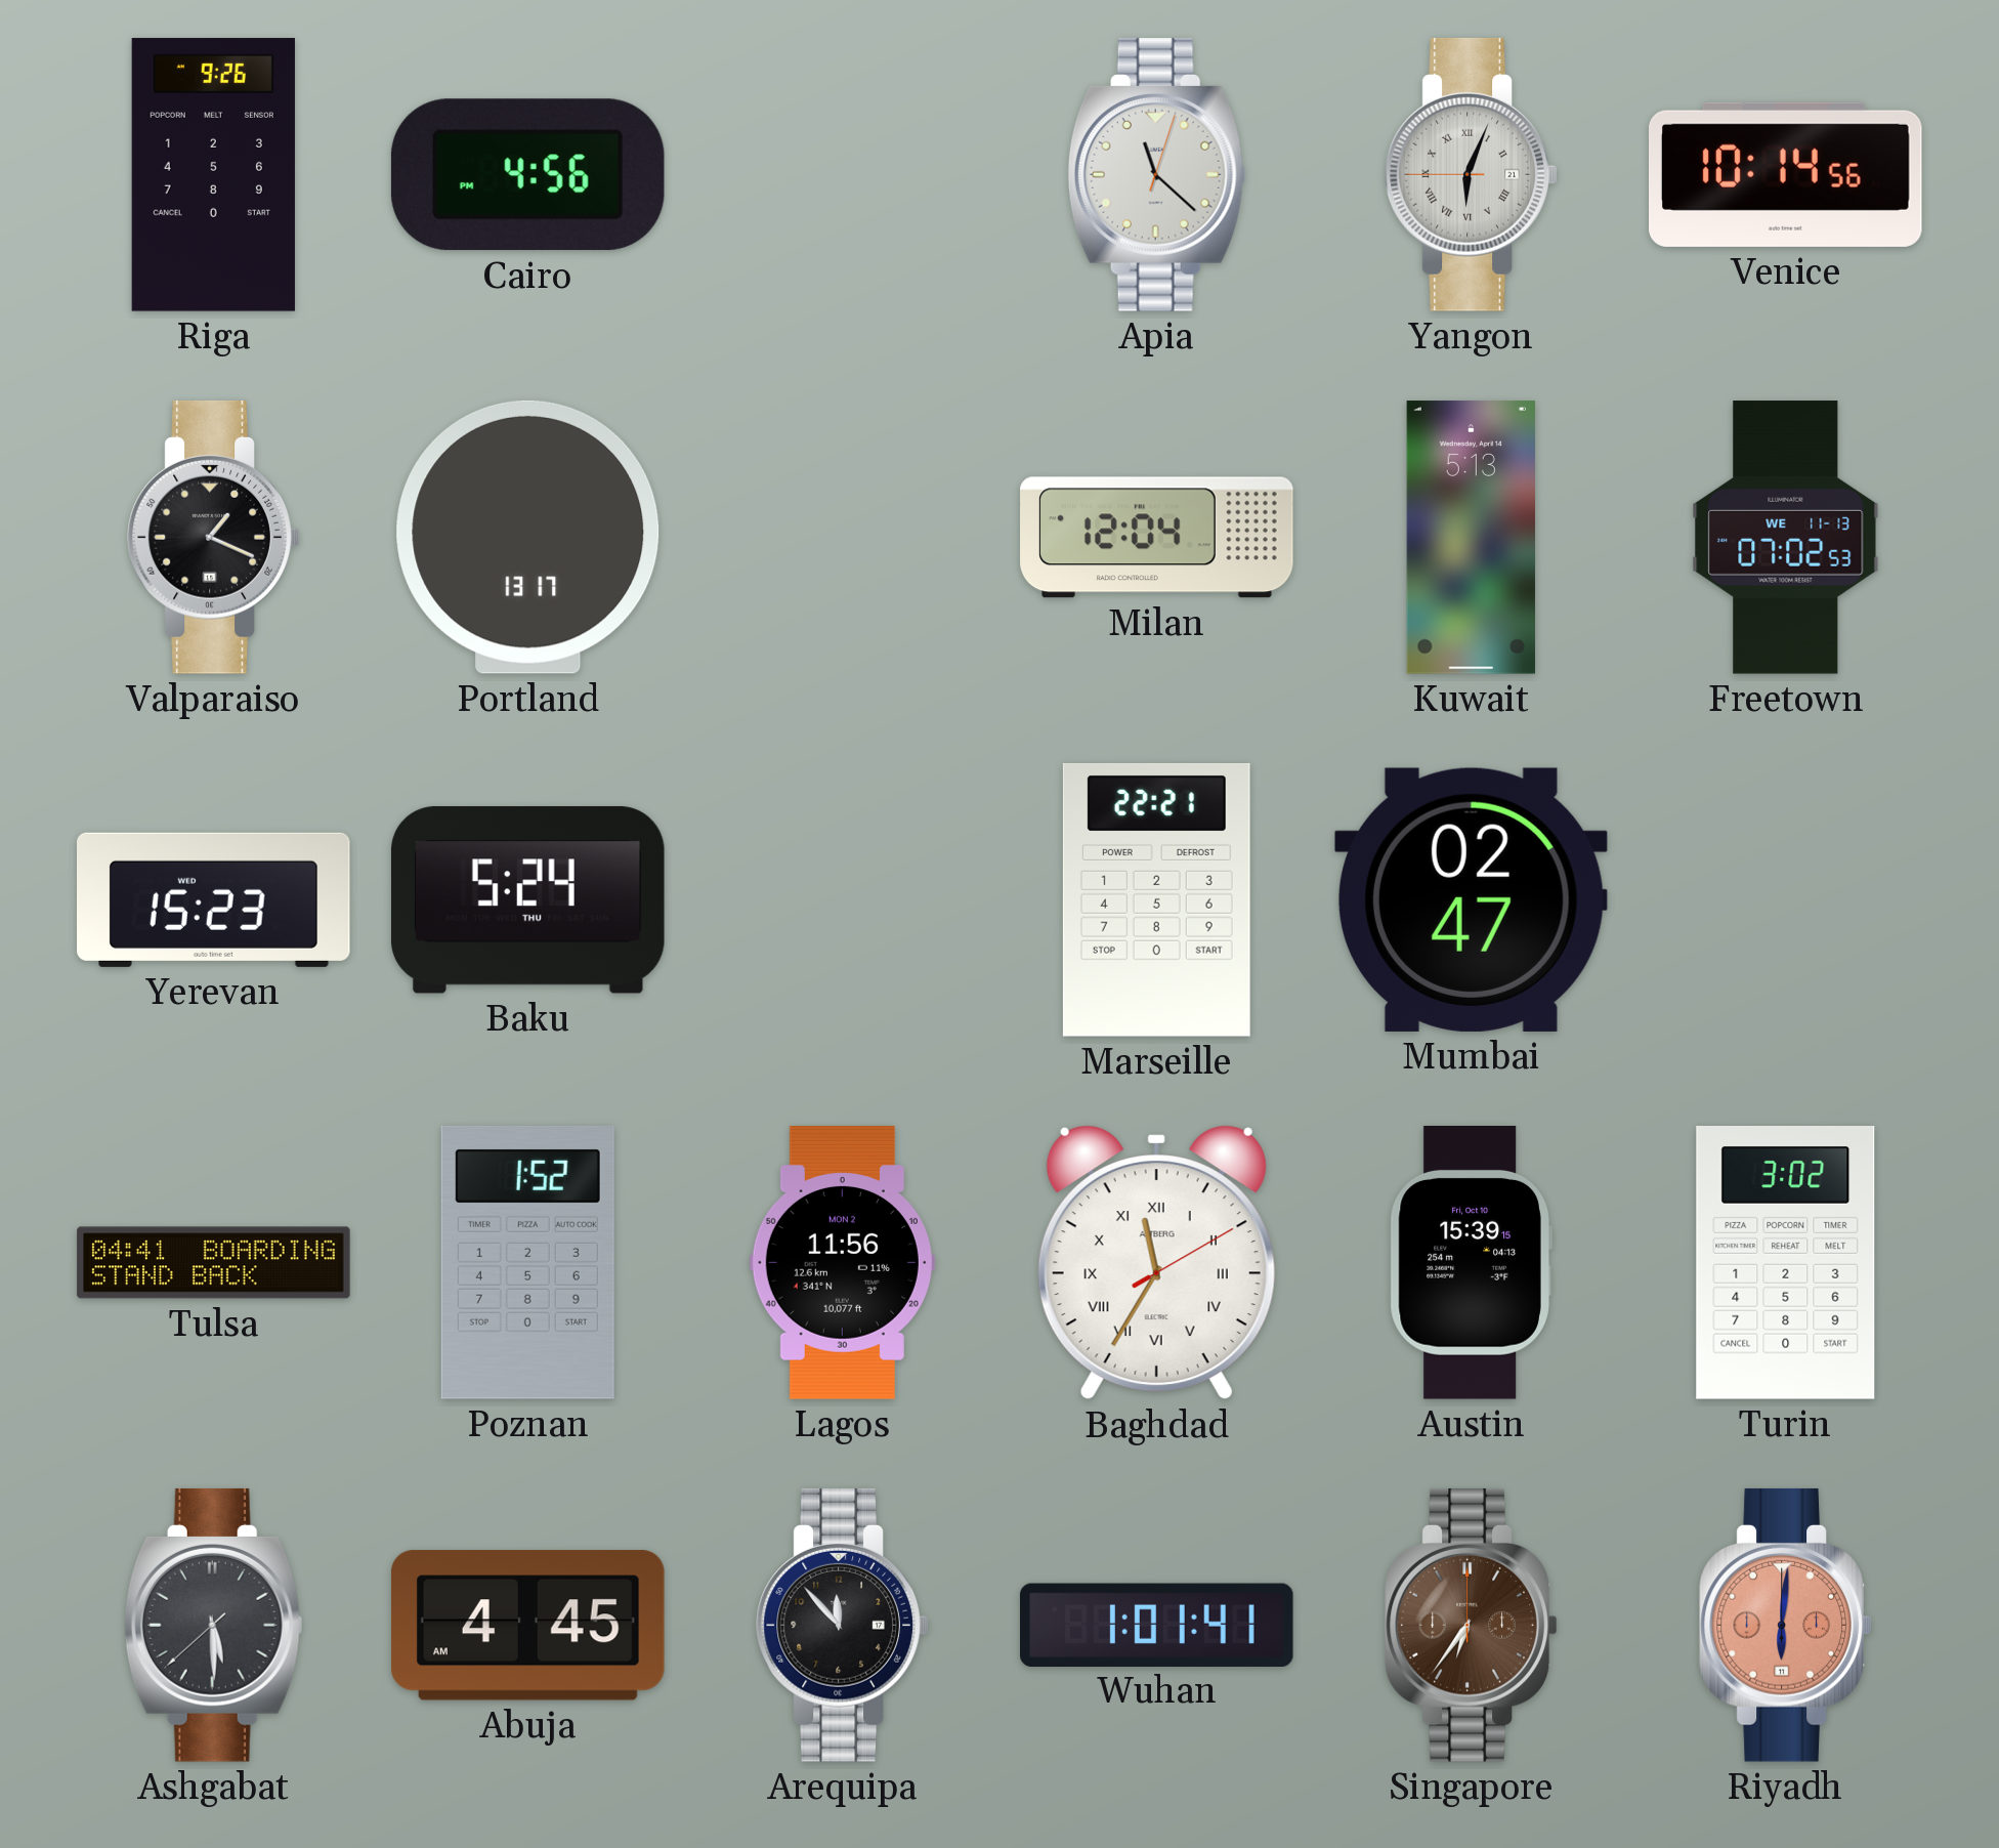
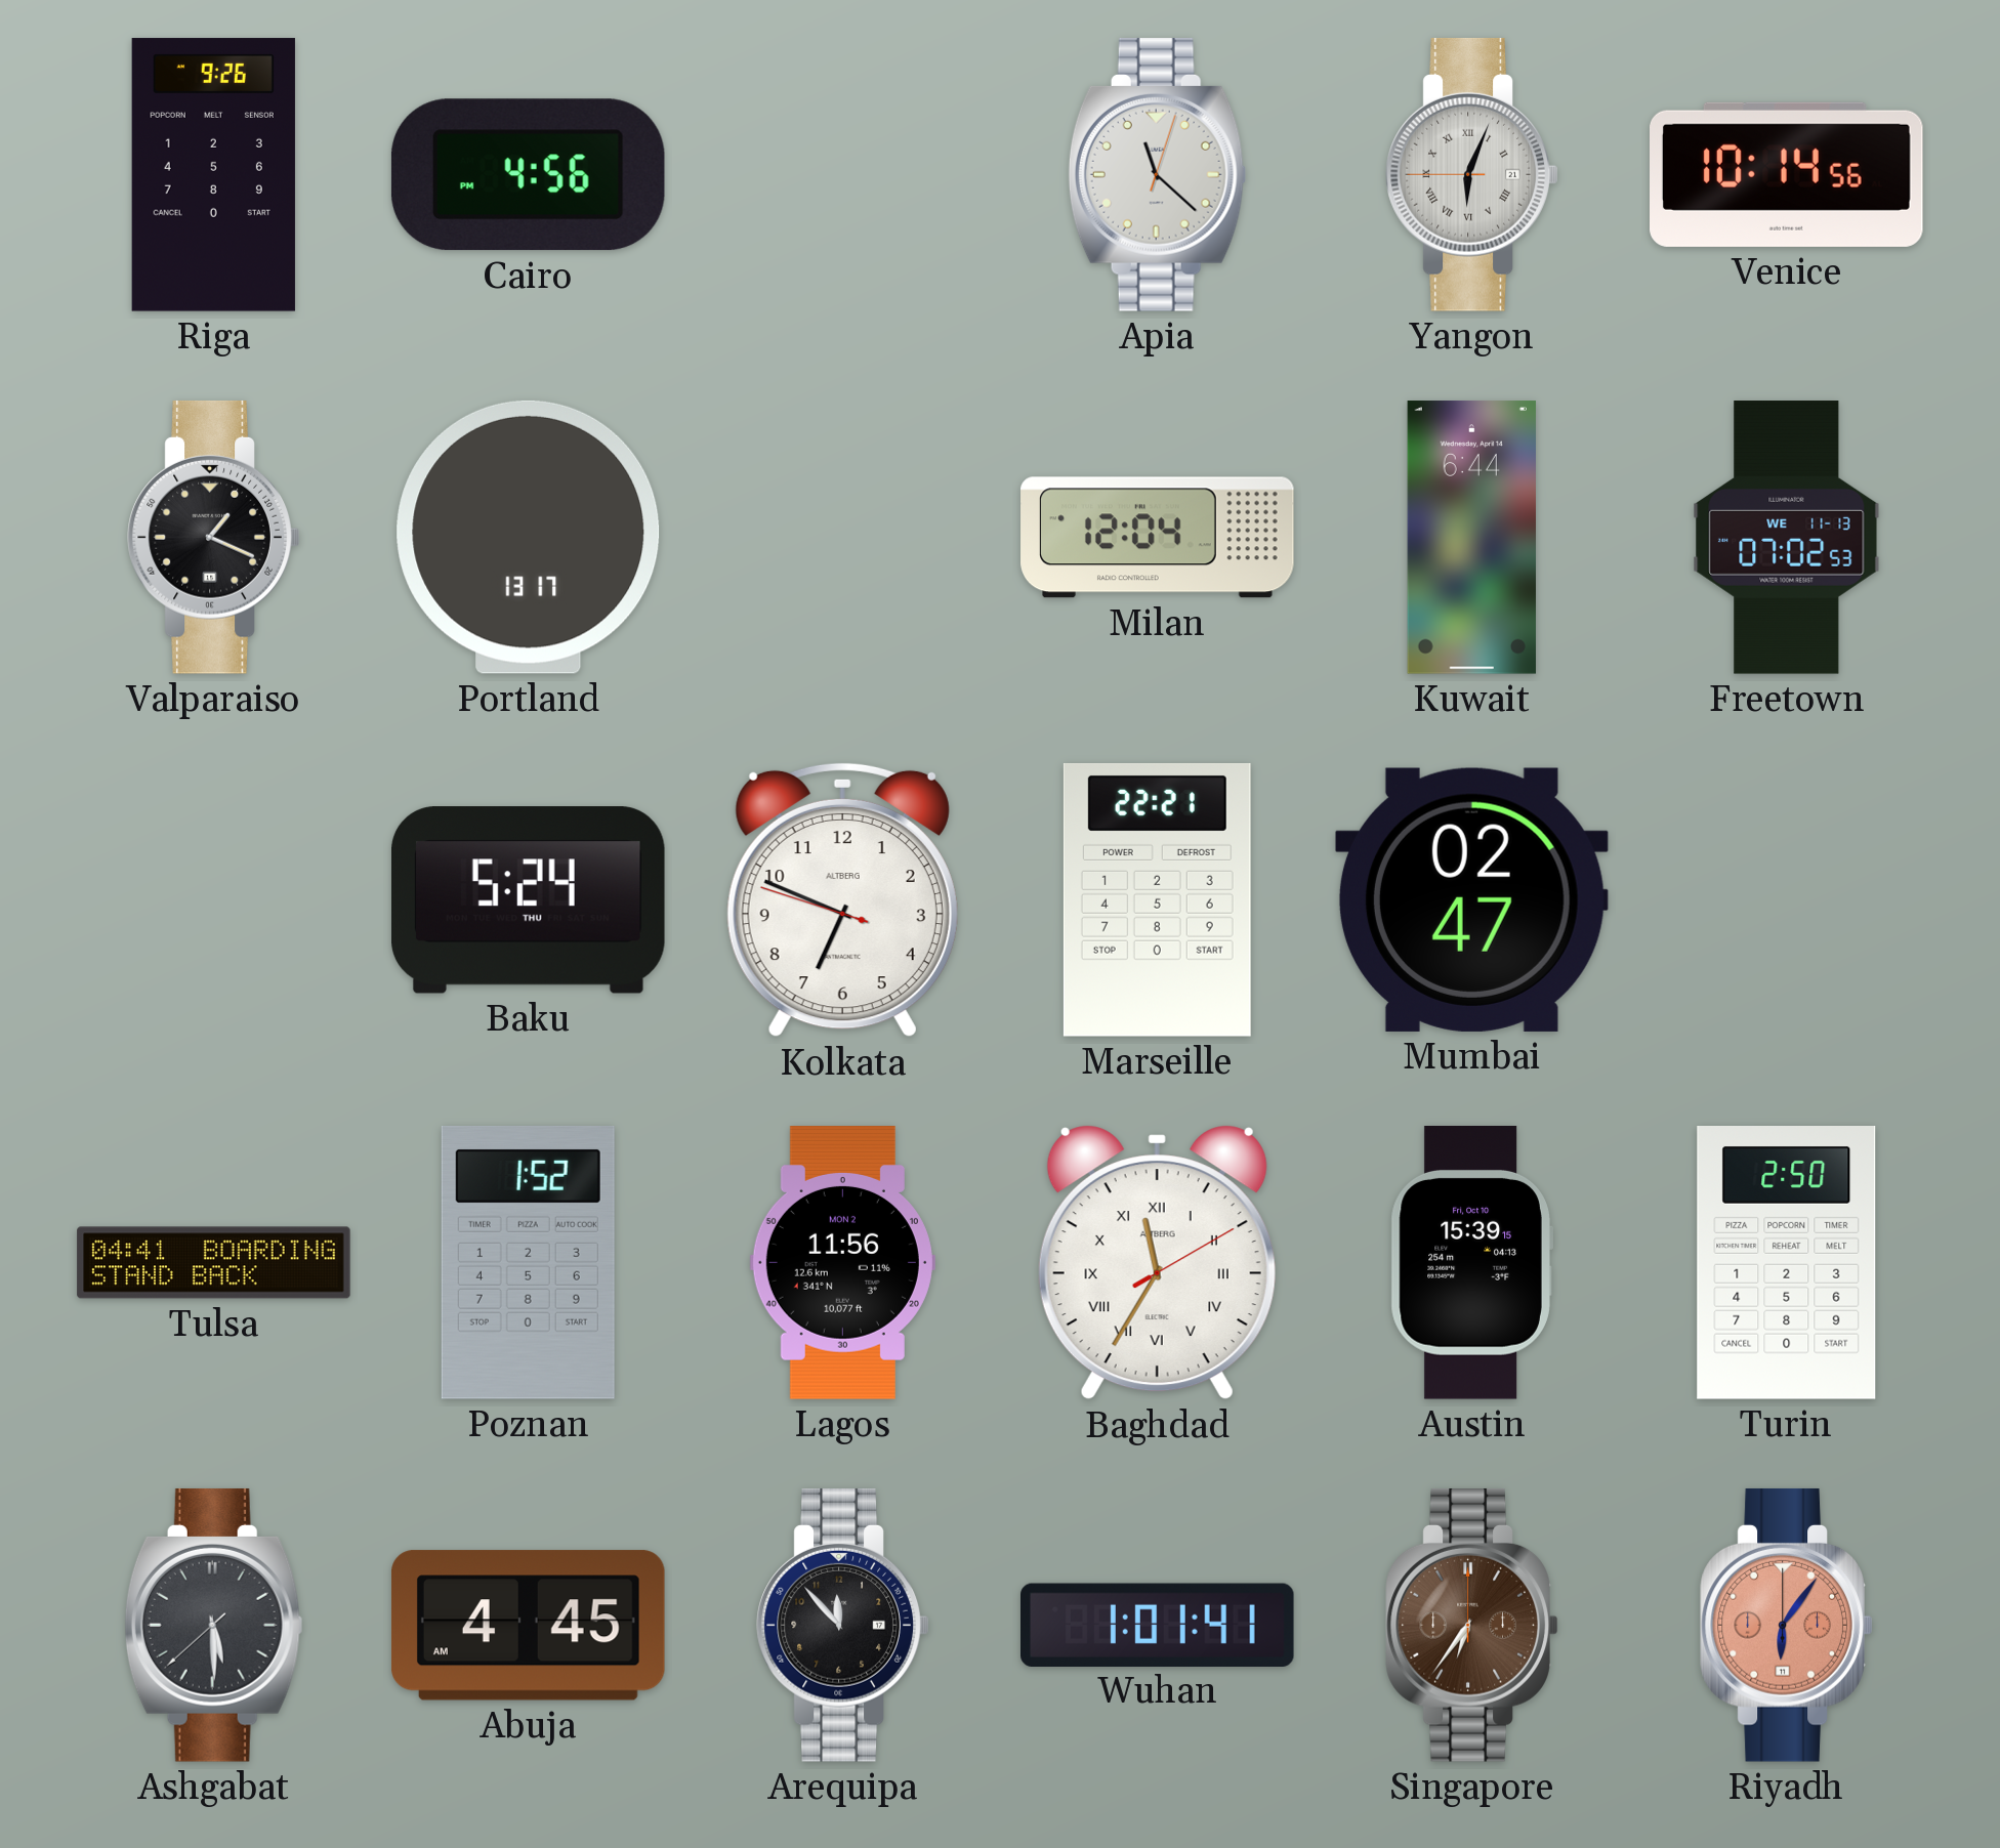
Kuwait: 5:13 -> 6:44 (1471, 538)
Yerevan: 15:23 -> none (214, 899)
Kolkata: none -> 6:48 (842, 900)
Turin: 3:02 -> 2:50 (1787, 1263)
Riyadh: 6:01 -> 6:06 (1787, 1625)
